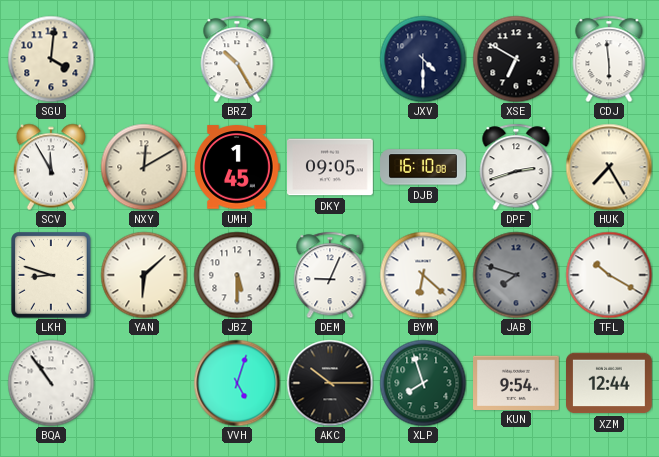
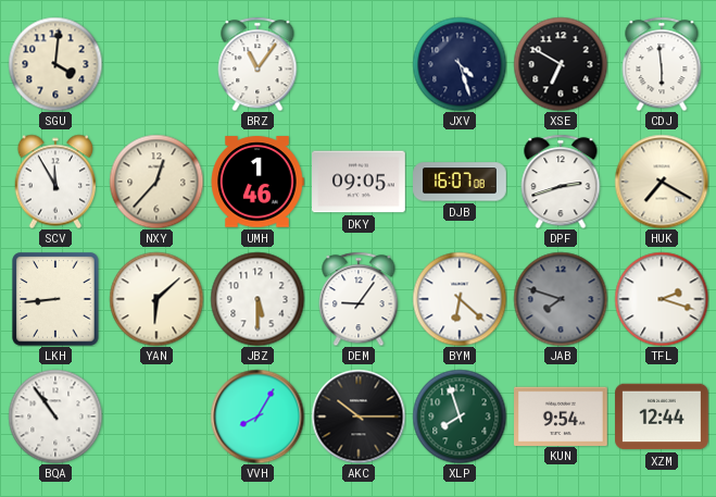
BRZ: 10:25 -> 11:06 (257, 64)
JXV: 4:30 -> 4:27 (460, 64)
NXY: 12:10 -> 12:37 (156, 182)
UMH: 1:45 -> 1:46 (257, 182)
DJB: 16:10 -> 16:07 (460, 182)
HUK: 7:25 -> 7:20 (662, 182)
LKH: 8:48 -> 8:44 (55, 299)
DEM: 9:04 -> 9:06 (359, 299)
TFL: 10:20 -> 2:18 (662, 299)
VVH: 5:03 -> 8:05 (257, 417)
